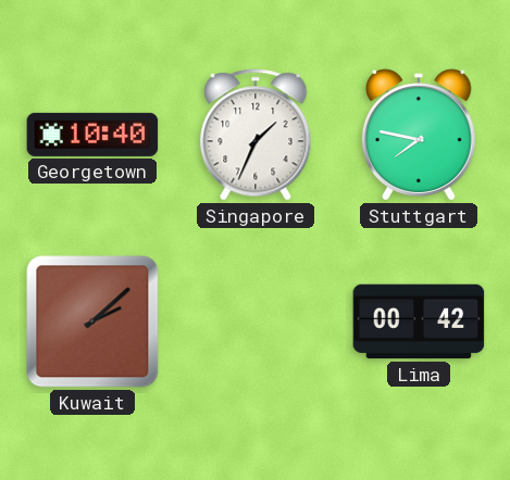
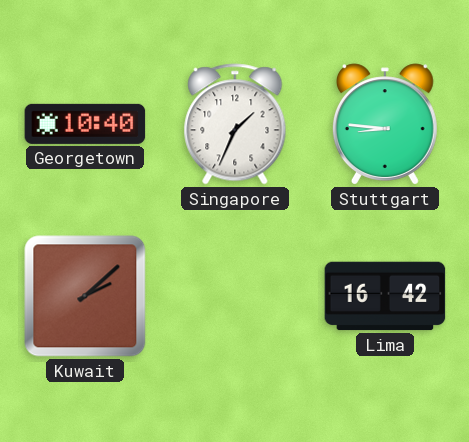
Stuttgart: 7:47 -> 8:46 (385, 124)
Lima: 00:42 -> 16:42 (385, 296)
